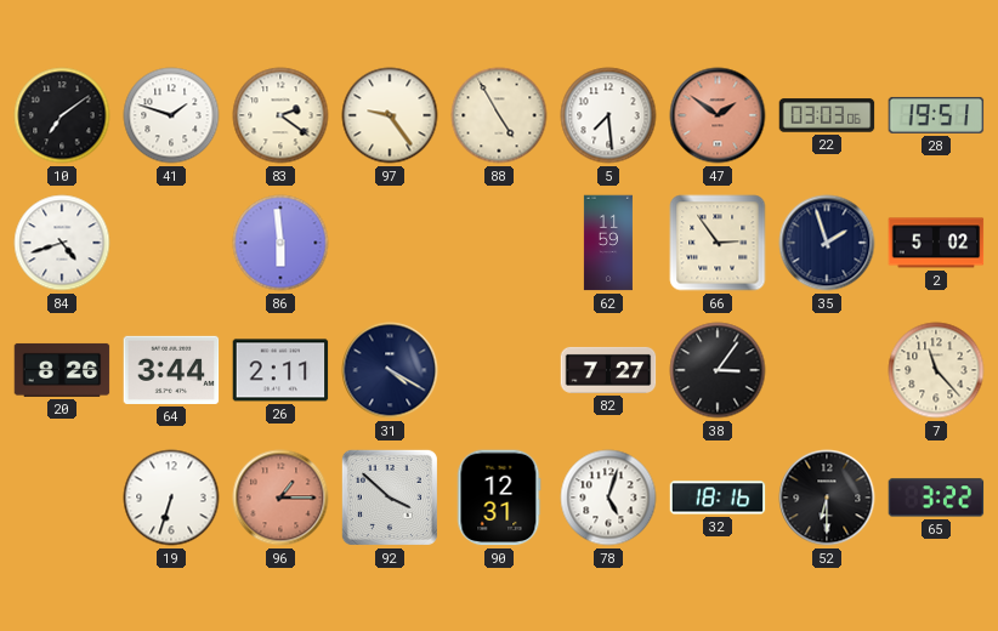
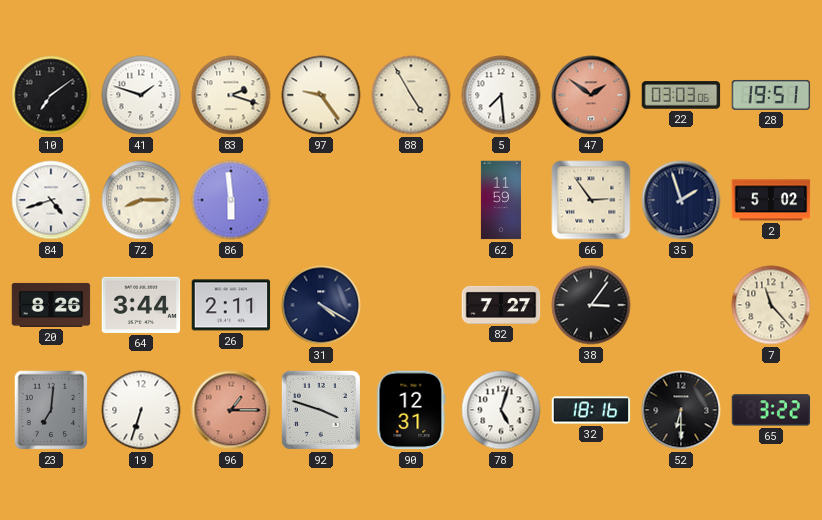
83: 2:21 -> 2:18 (231, 95)
72: none -> 8:15 (141, 200)
23: none -> 7:01 (51, 410)
92: 3:52 -> 3:48 (321, 410)
